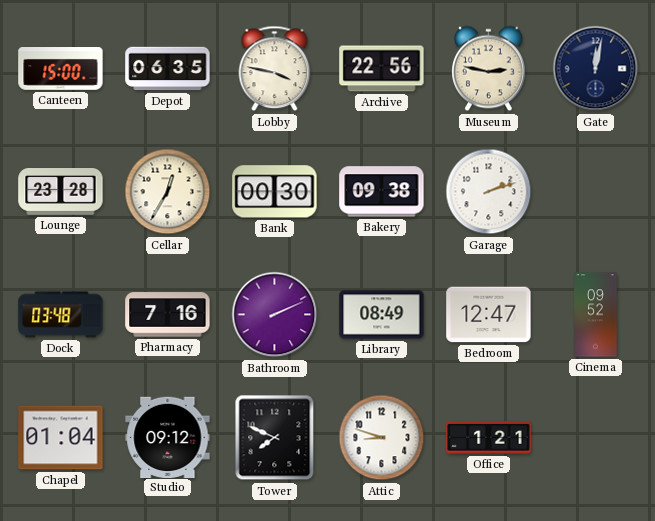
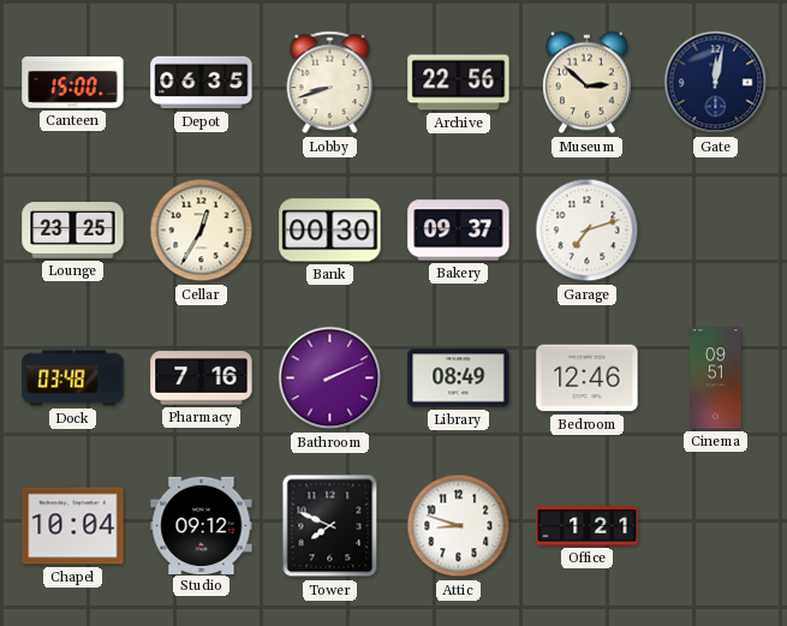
Lobby: 3:47 -> 8:42 (330, 83)
Museum: 2:47 -> 2:52 (588, 83)
Lounge: 23:28 -> 23:25 (73, 231)
Bakery: 09:38 -> 09:37 (459, 231)
Garage: 2:12 -> 7:12 (588, 231)
Bedroom: 12:47 -> 12:46 (588, 378)
Cinema: 09:52 -> 09:51 (716, 378)
Chapel: 01:04 -> 10:04 (73, 526)
